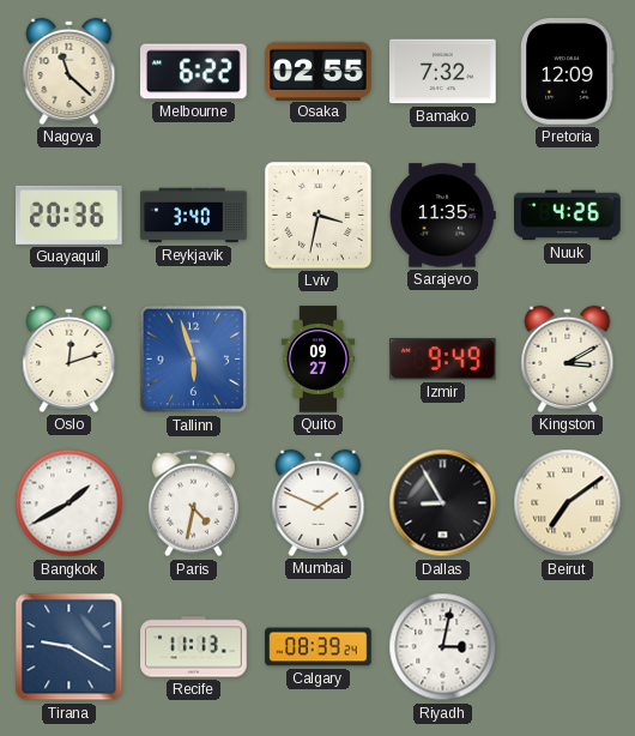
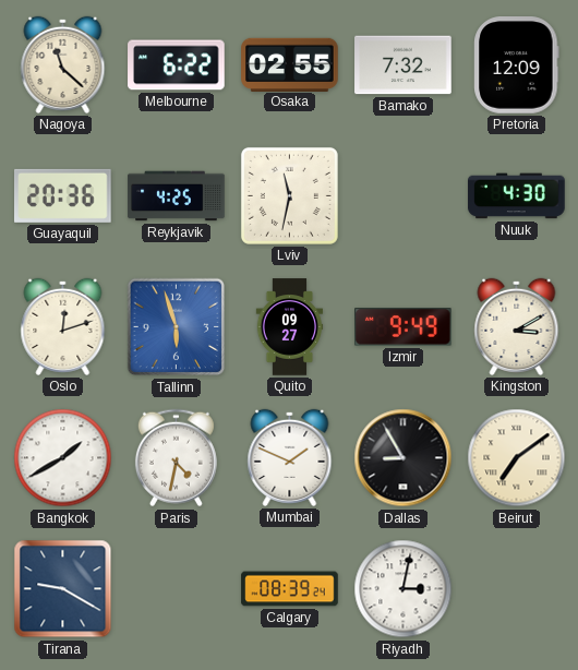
Reykjavik: 3:40 -> 4:25 (177, 196)
Lviv: 3:32 -> 11:32 (289, 195)
Sarajevo: 11:35 -> none (442, 216)
Nuuk: 4:26 -> 4:30 (517, 196)
Recife: 11:13 -> none (194, 647)
